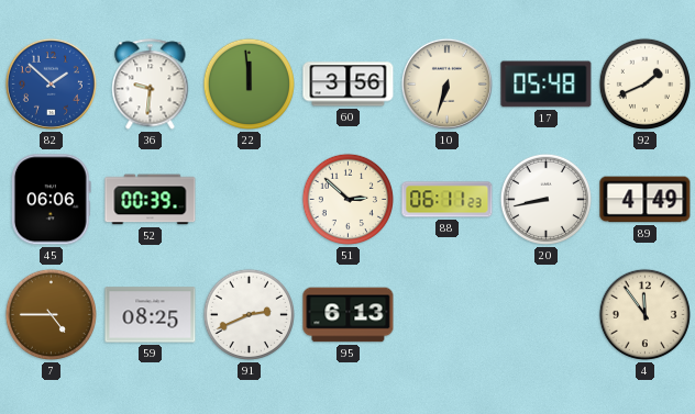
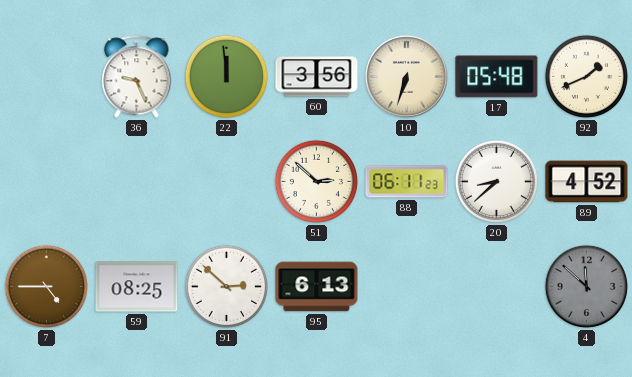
82: 1:52 -> none (51, 83)
36: 9:31 -> 9:26 (137, 77)
45: 06:06 -> none (51, 200)
52: 00:39 -> none (151, 200)
20: 8:43 -> 8:38 (496, 181)
89: 4:49 -> 4:52 (587, 182)
91: 2:41 -> 2:52 (226, 286)
4: 11:54 -> 11:52 (586, 286)
4 dial: cream -> grey (586, 286)
